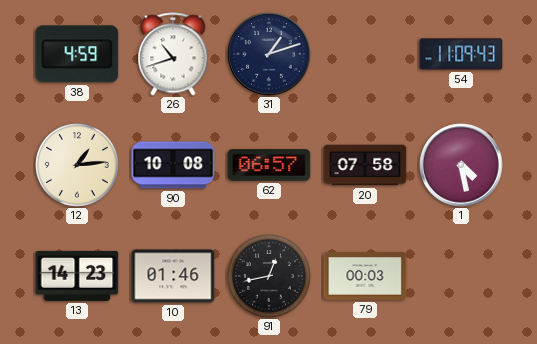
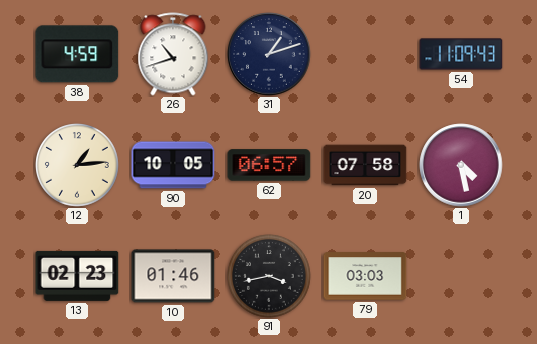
90: 10:08 -> 10:05 (173, 165)
13: 14:23 -> 02:23 (77, 276)
91: 12:43 -> 3:43 (270, 277)
79: 00:03 -> 03:03 (365, 276)
